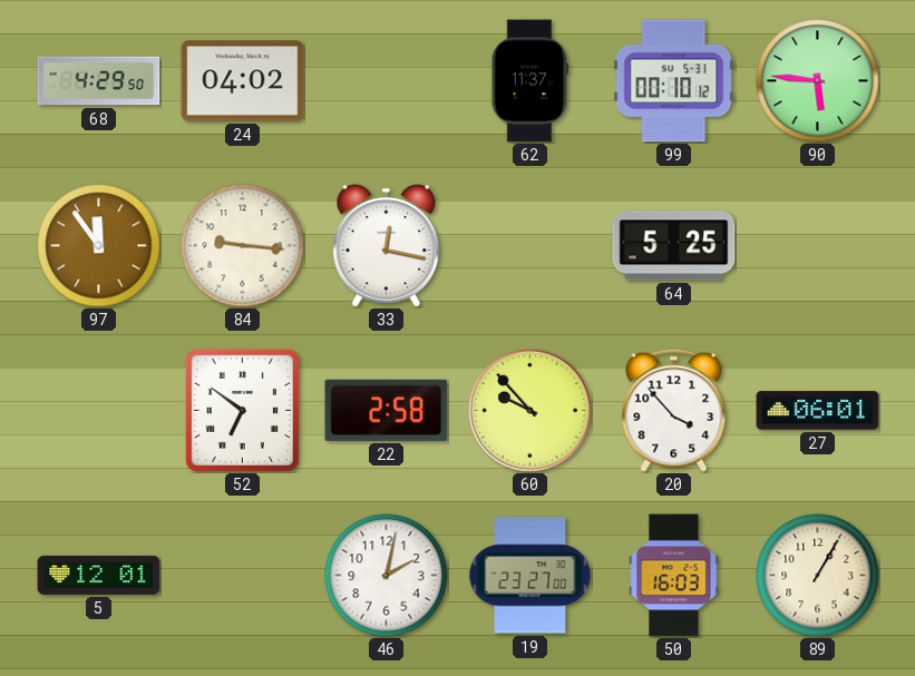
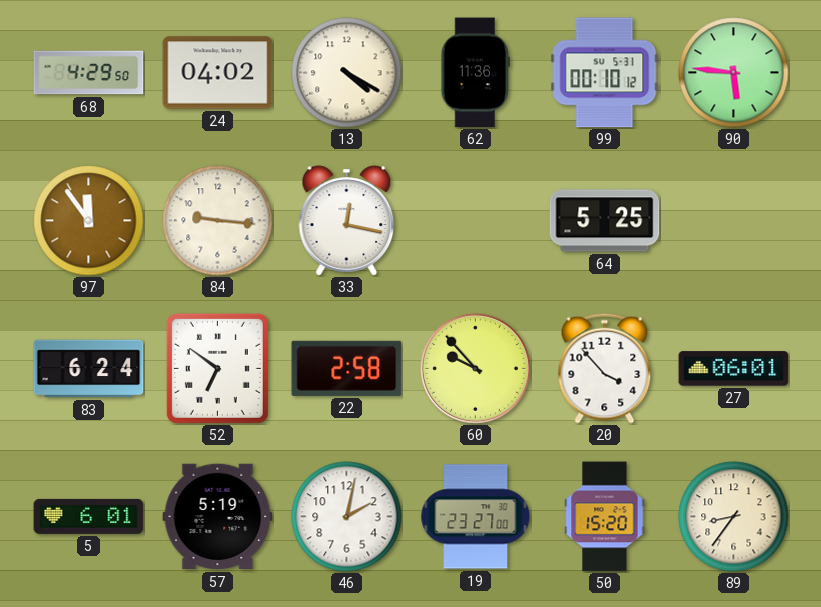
13: none -> 4:20 (347, 73)
62: 11:37 -> 11:36 (475, 73)
83: none -> 6:24 (89, 369)
5: 12:01 -> 6:01 (89, 516)
57: none -> 5:19 (218, 517)
50: 16:03 -> 15:20 (605, 517)
89: 1:05 -> 8:36 (734, 517)
